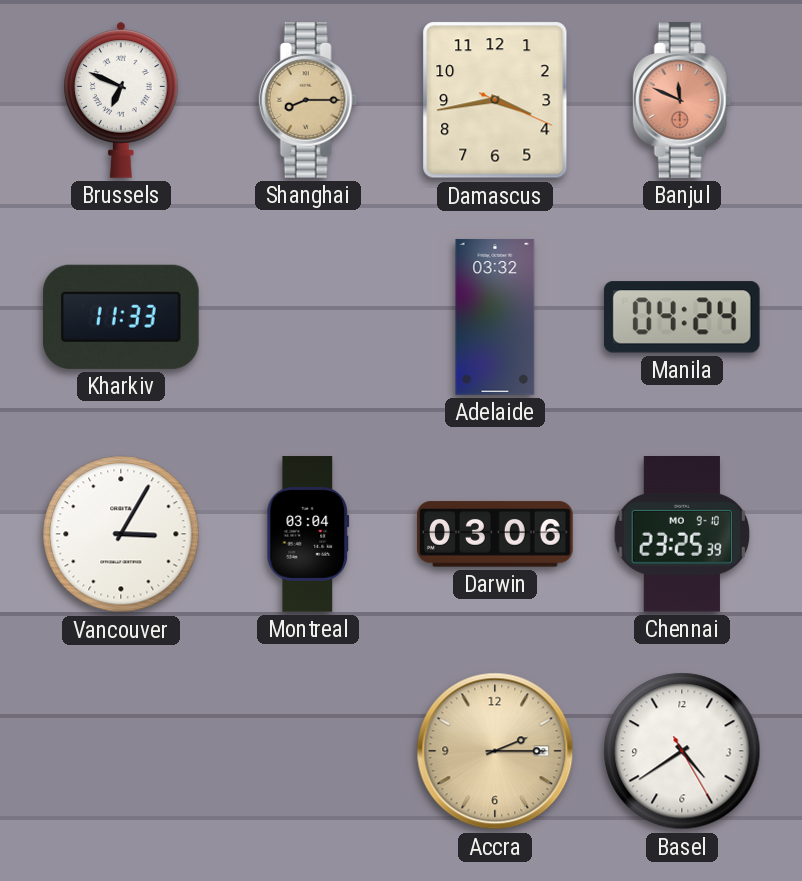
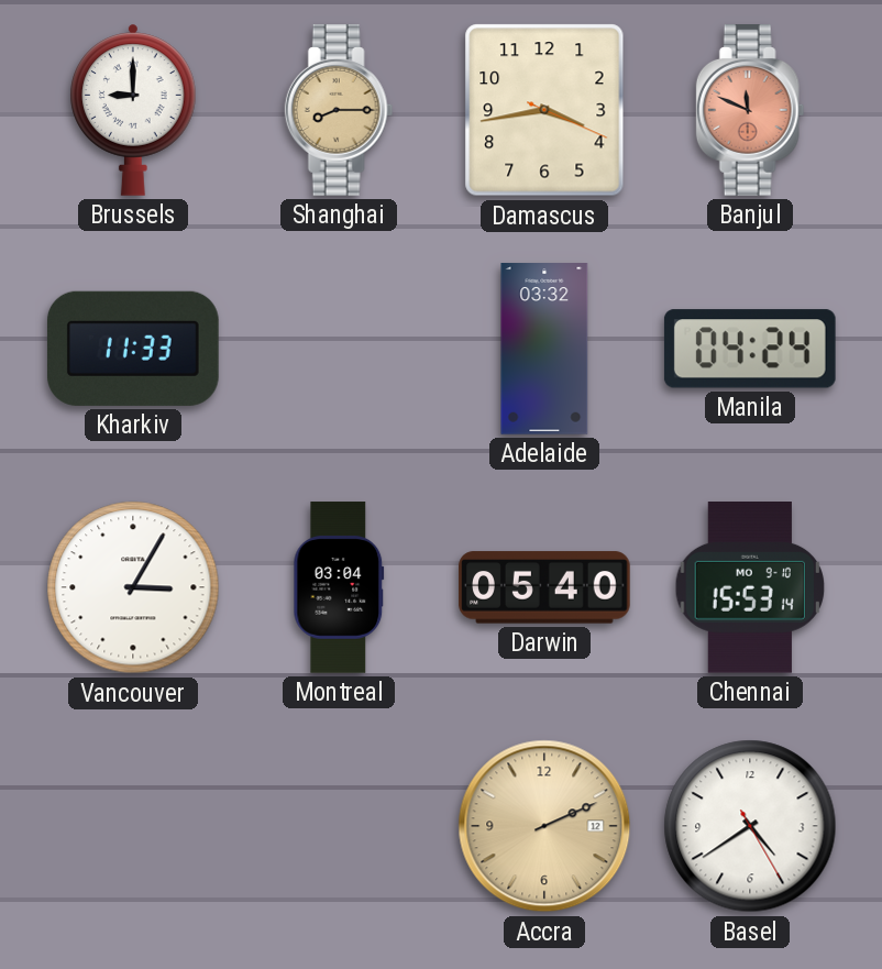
Brussels: 6:49 -> 9:00 (133, 110)
Darwin: 03:06 -> 05:40 (544, 587)
Chennai: 23:25 -> 15:53 (749, 588)
Accra: 2:15 -> 2:11 (544, 826)
